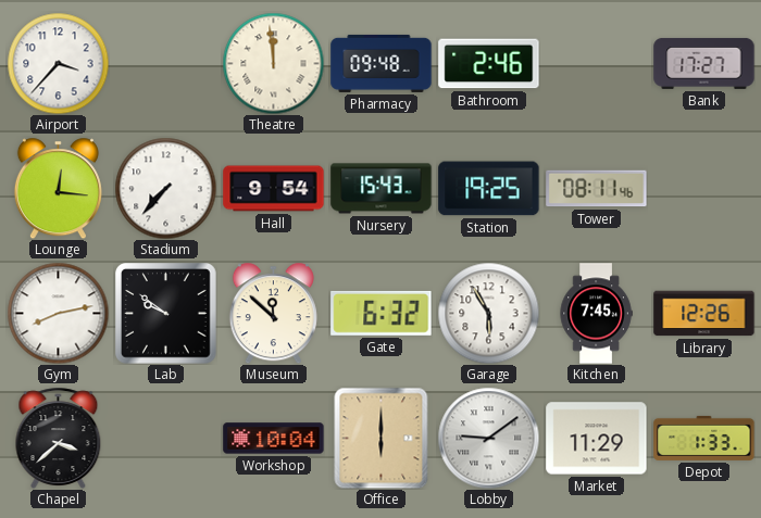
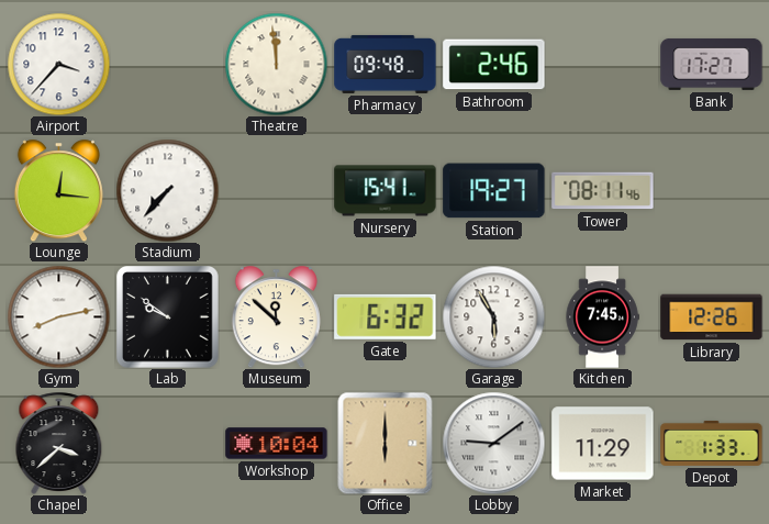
Hall: 9:54 -> none (274, 189)
Nursery: 15:43 -> 15:41 (386, 191)
Station: 19:25 -> 19:27 (494, 191)
